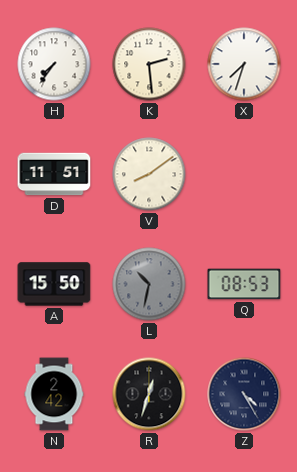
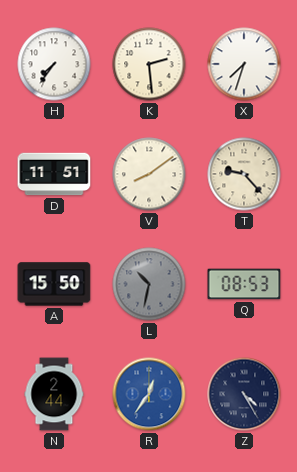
T: none -> 9:23 (244, 174)
N: 2:42 -> 2:44 (54, 394)
R: 12:33 -> 12:36 (149, 394)
R dial: black -> blue (149, 394)
